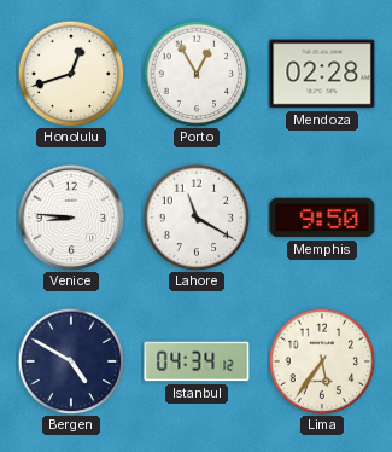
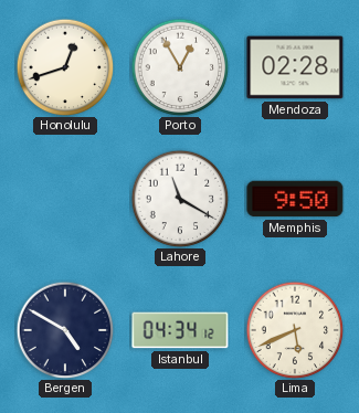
Venice: 8:46 -> none (71, 218)
Lima: 5:36 -> 5:41 (295, 330)
